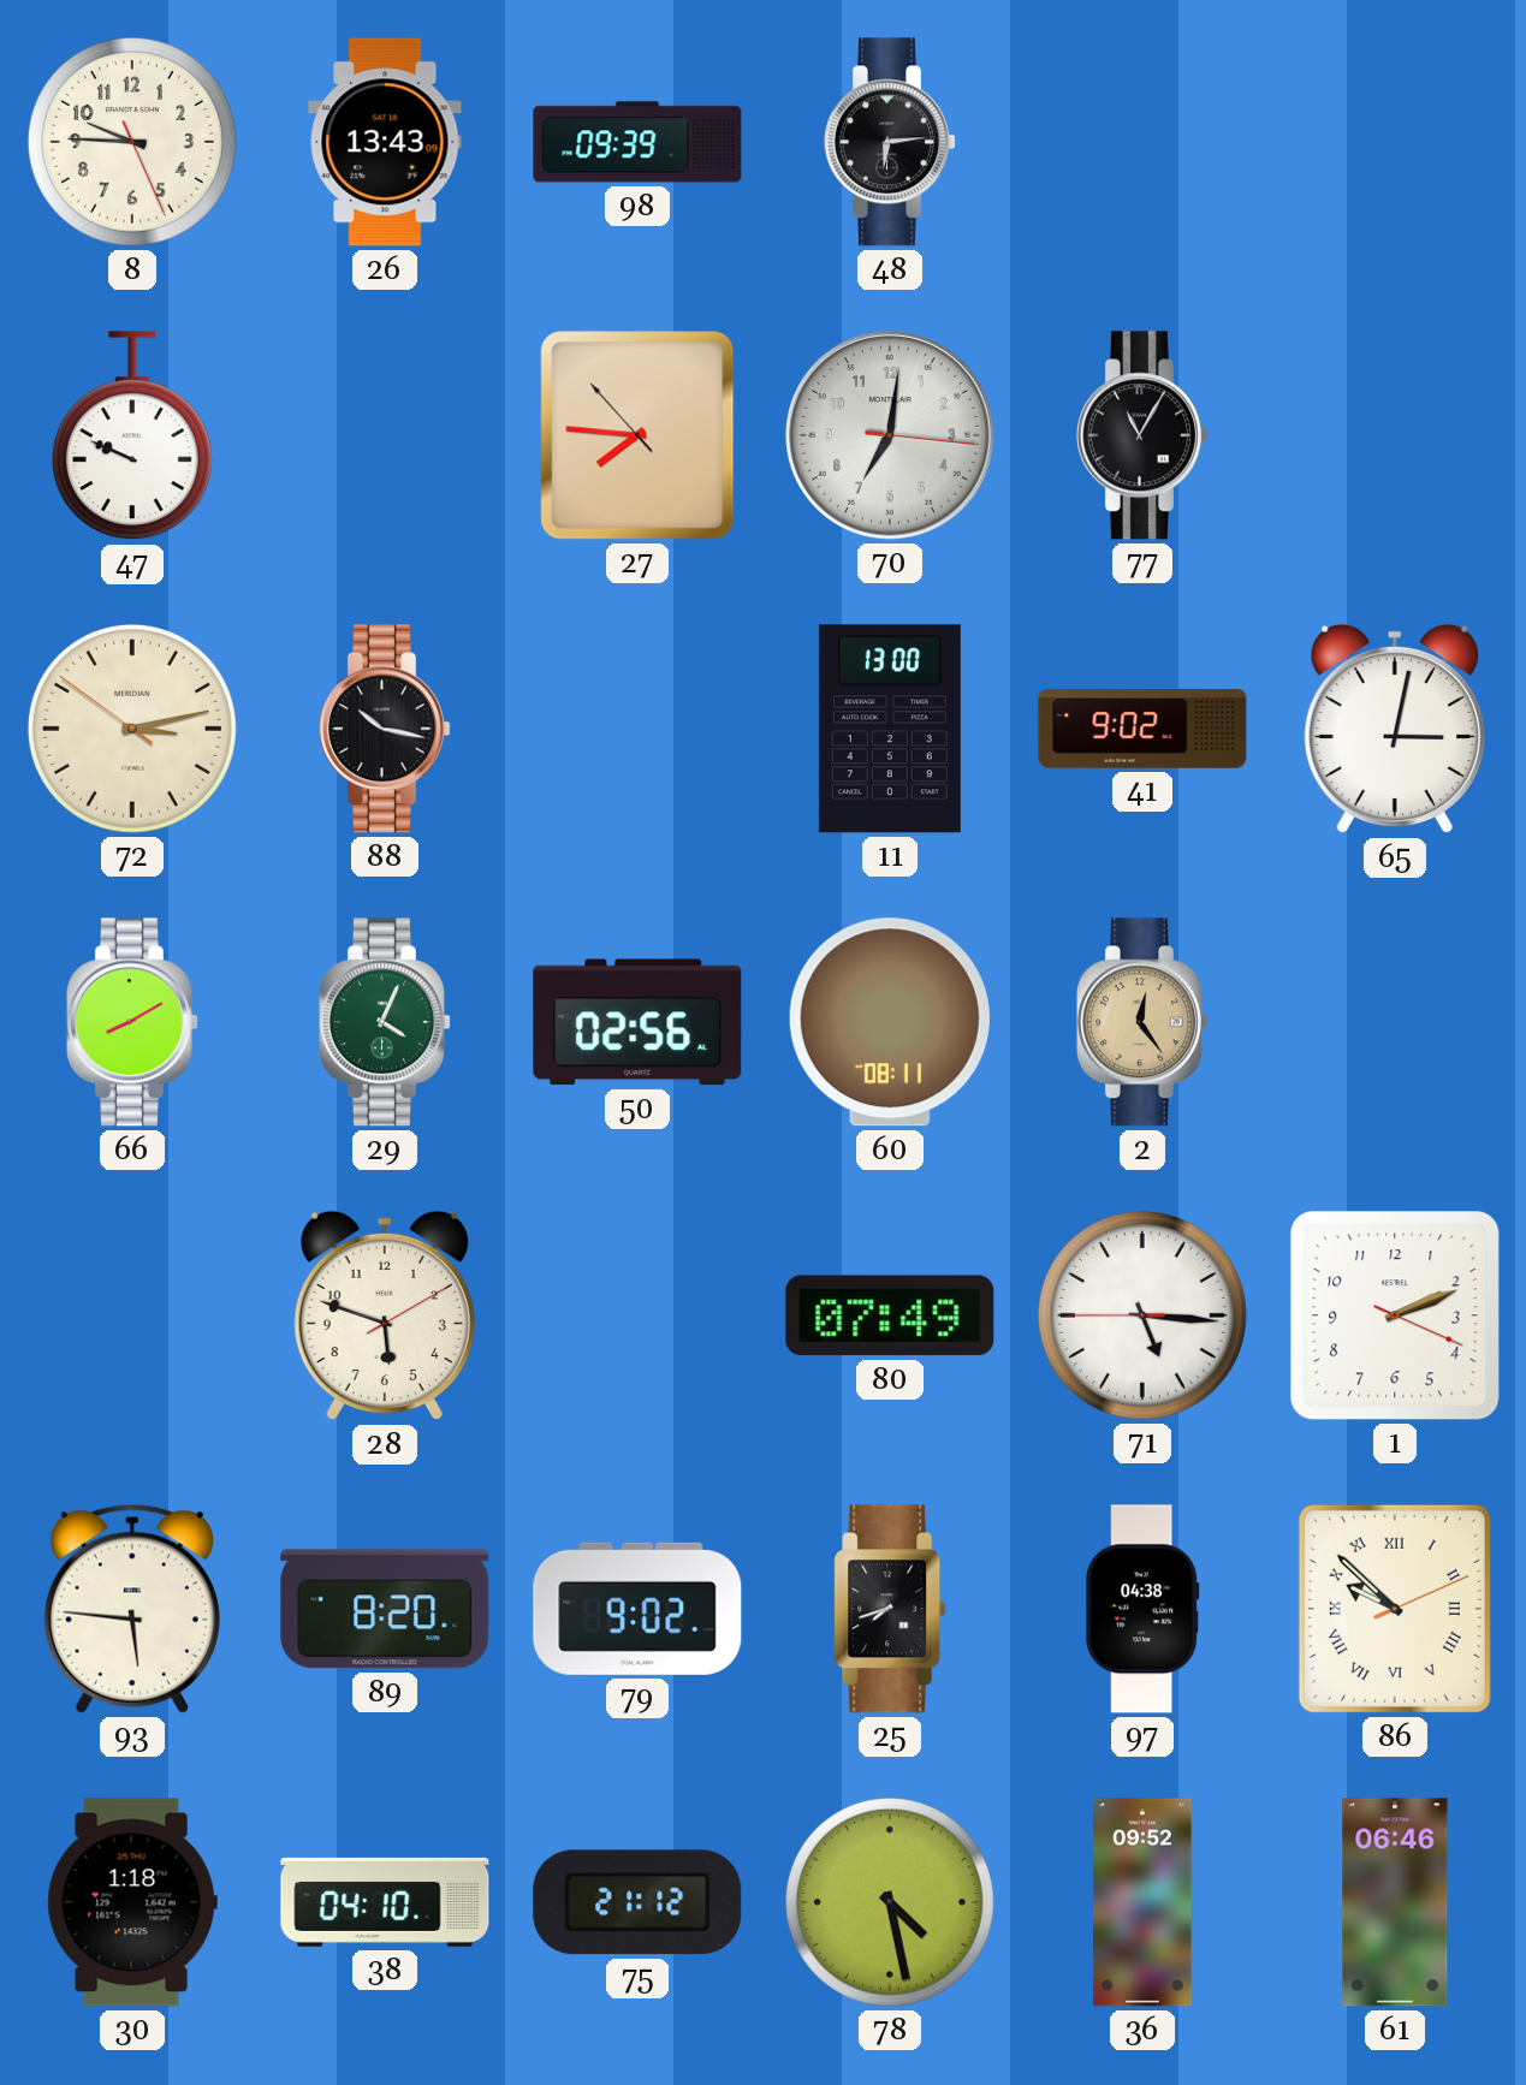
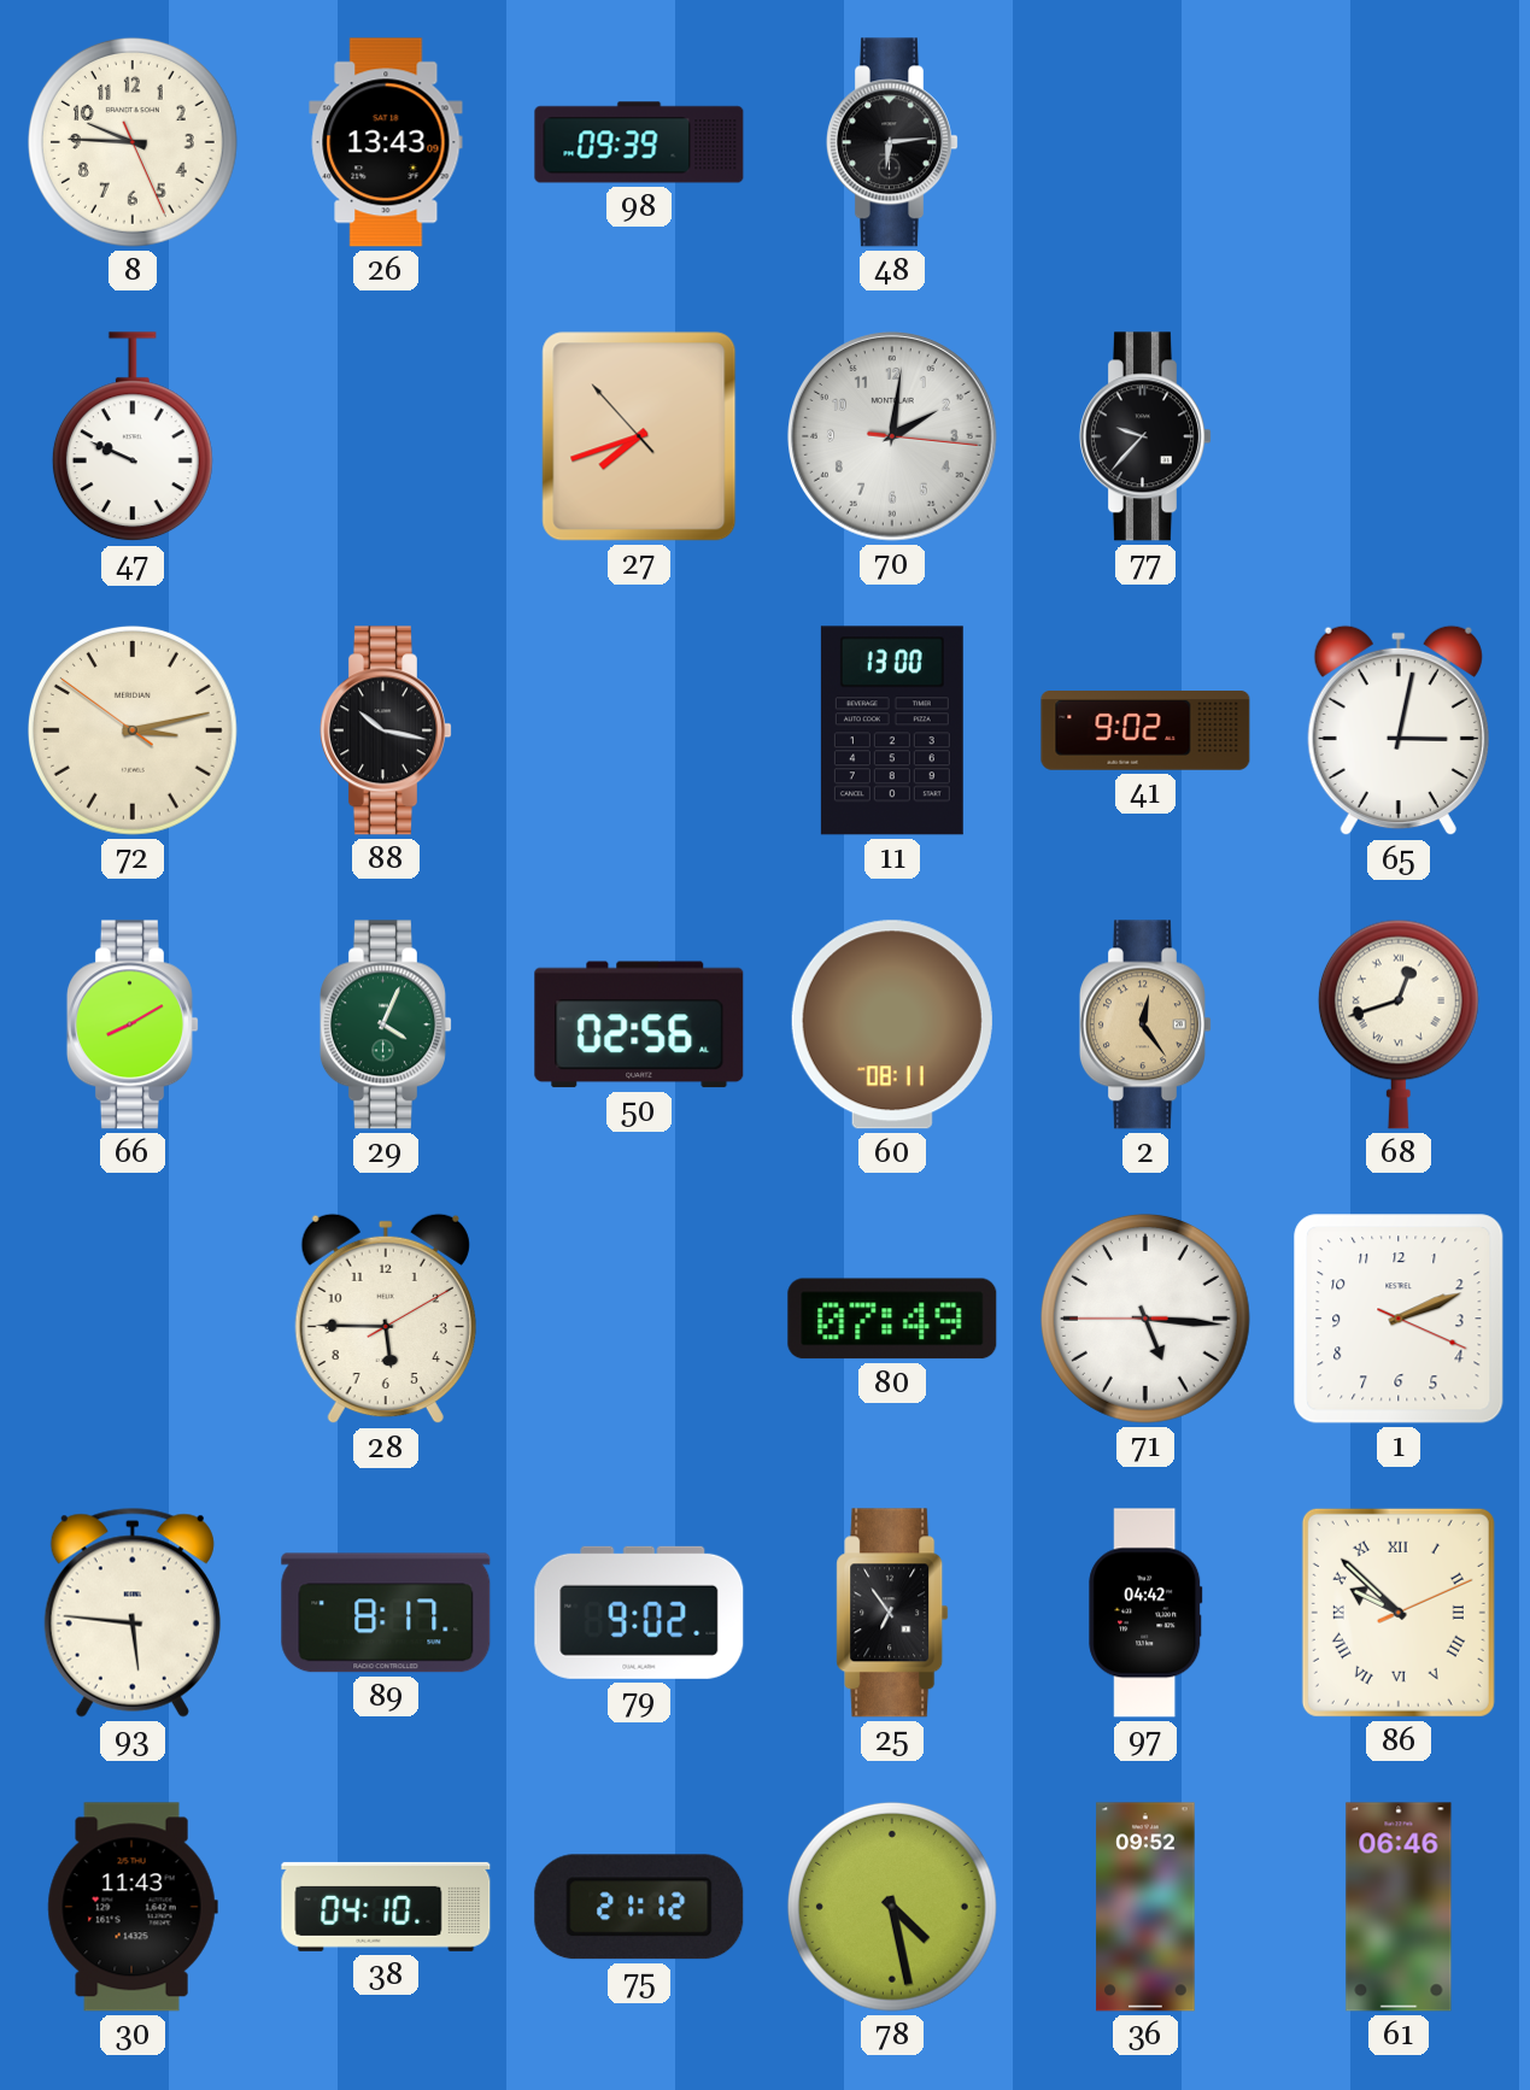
27: 7:45 -> 7:41 (639, 436)
70: 7:01 -> 2:01 (893, 438)
77: 11:05 -> 9:37 (1145, 436)
68: none -> 12:42 (1399, 1025)
28: 5:48 -> 5:45 (386, 1319)
89: 8:20 -> 8:17 (386, 1613)
25: 7:42 -> 6:54 (892, 1613)
97: 04:38 -> 04:42 (1145, 1613)
30: 1:18 -> 11:43 (133, 1907)
